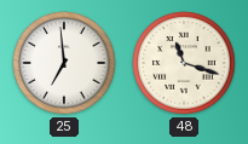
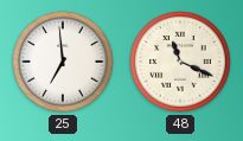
48: 11:18 -> 11:19 (180, 62)
